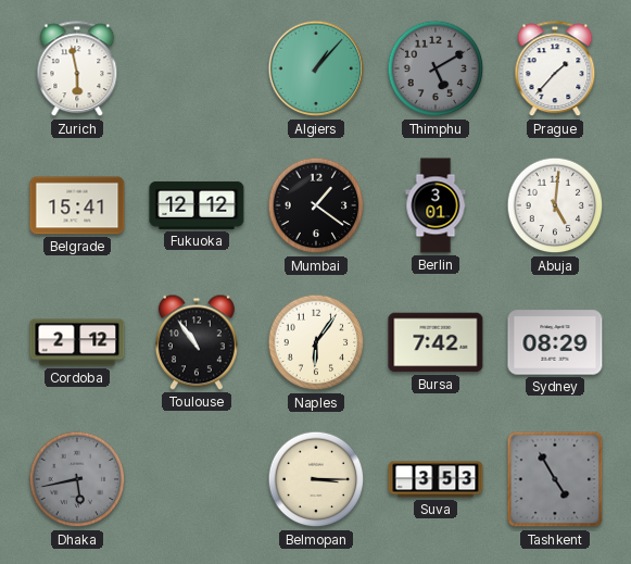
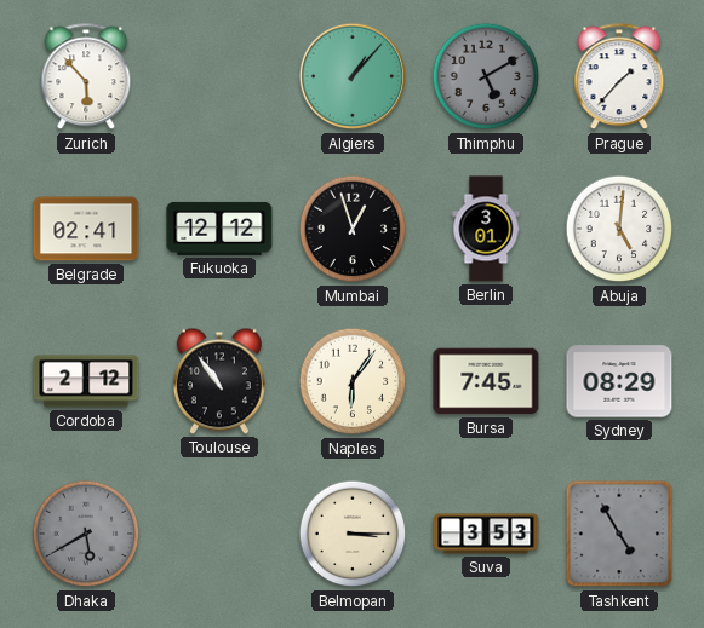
Zurich: 5:58 -> 5:53 (86, 77)
Belgrade: 15:41 -> 02:41 (86, 229)
Mumbai: 1:21 -> 12:57 (353, 229)
Bursa: 7:42 -> 7:45 (486, 381)
Dhaka: 5:43 -> 5:40 (86, 534)
